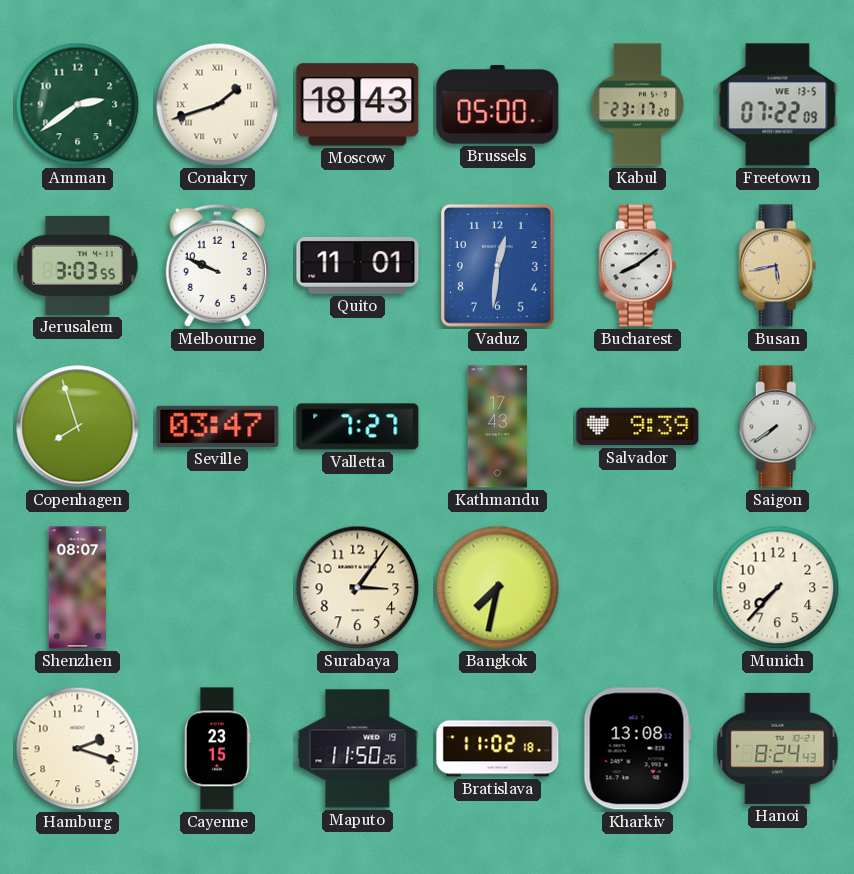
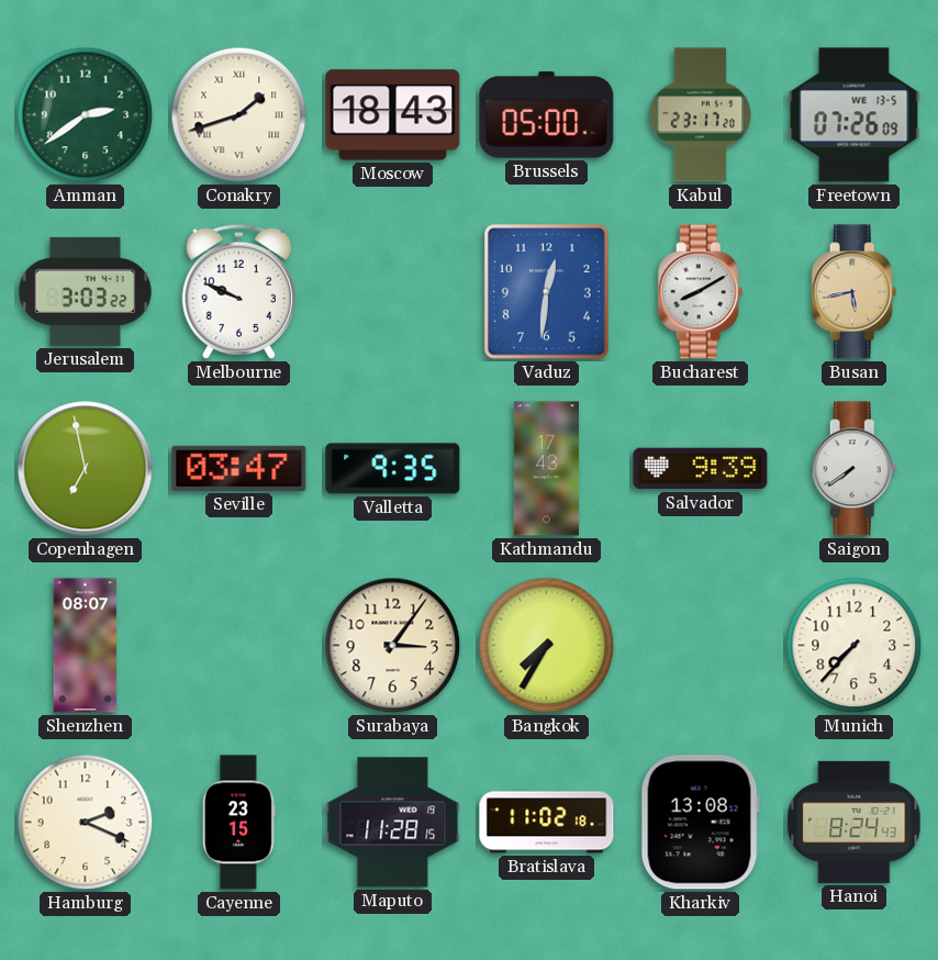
Freetown: 07:22 -> 07:26 (855, 115)
Jerusalem: 3:03:55 -> 3:03:22 (85, 291)
Quito: 11:01 -> none (358, 266)
Bucharest: 8:09 -> 8:10 (701, 292)
Copenhagen: 7:57 -> 6:58 (86, 469)
Valletta: 7:27 -> 9:35 (393, 469)
Bangkok: 7:32 -> 7:35 (547, 646)
Hamburg: 2:18 -> 2:19 (86, 823)
Maputo: 11:50 -> 11:28 (393, 823)
